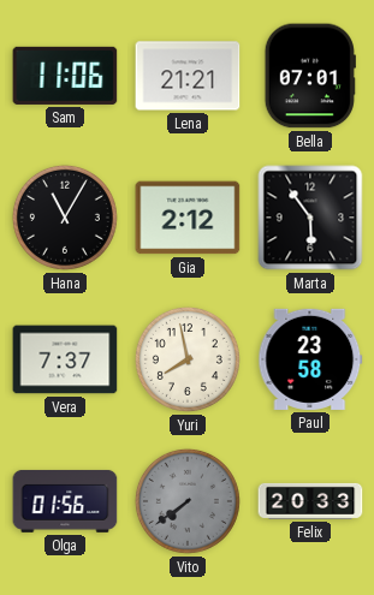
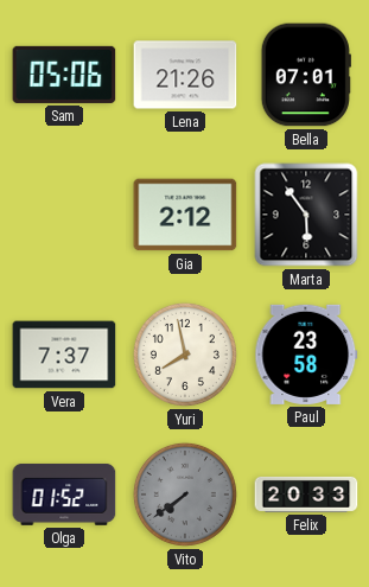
Sam: 11:06 -> 05:06 (64, 75)
Lena: 21:21 -> 21:26 (185, 75)
Hana: 11:05 -> none (65, 218)
Olga: 01:56 -> 01:52 (64, 495)
